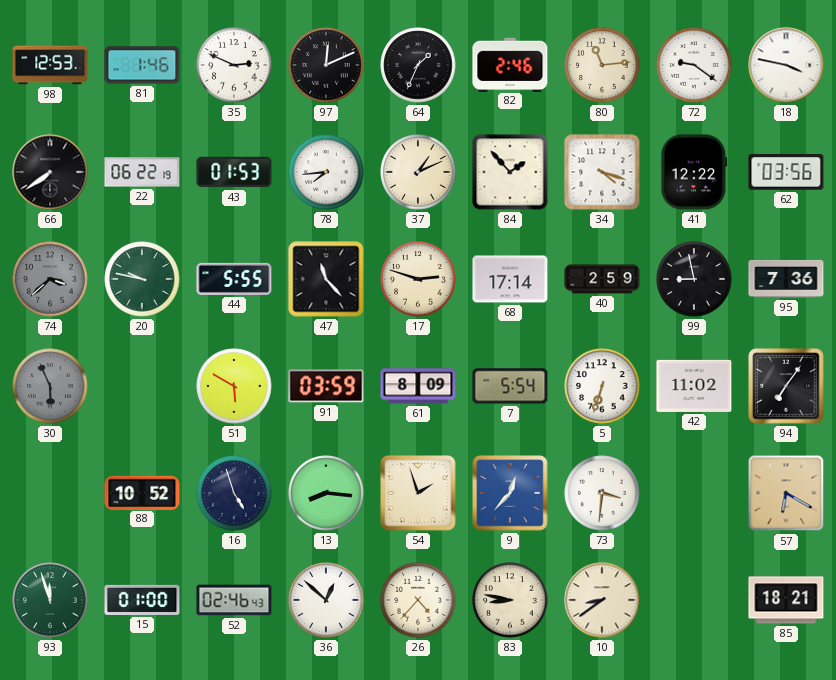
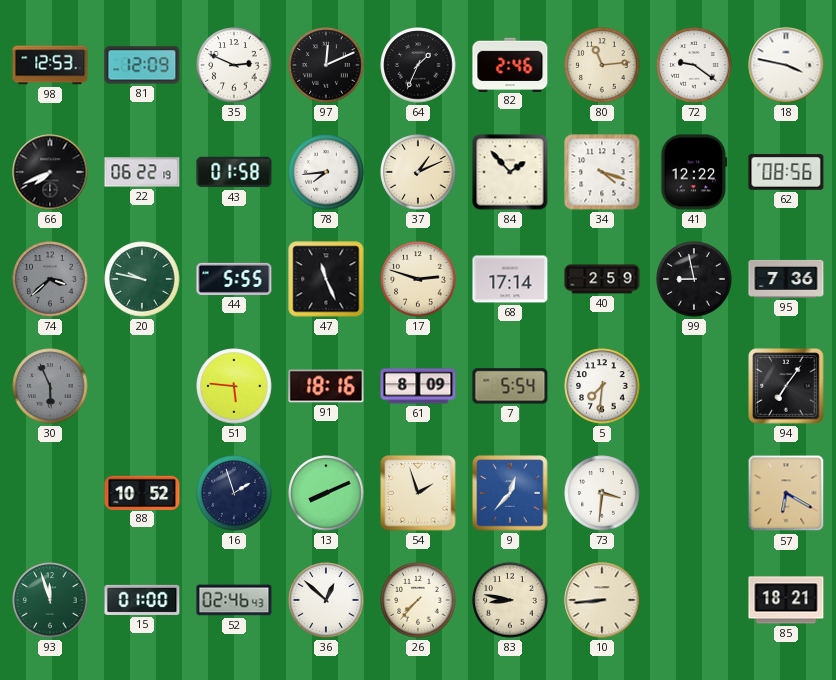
81: 1:46 -> 12:09 (142, 65)
66: 7:39 -> 7:41 (50, 172)
43: 01:53 -> 01:58 (234, 172)
62: 03:56 -> 08:56 (786, 172)
47: 11:23 -> 11:26 (326, 279)
51: 5:50 -> 5:46 (234, 386)
91: 03:59 -> 18:16 (326, 386)
5: 6:33 -> 7:31 (602, 386)
42: 11:02 -> none (694, 386)
16: 4:57 -> 1:57 (234, 493)
13: 8:16 -> 8:11 (326, 493)
26: 4:37 -> 7:37 (418, 600)
10: 8:39 -> 8:44 (602, 600)
